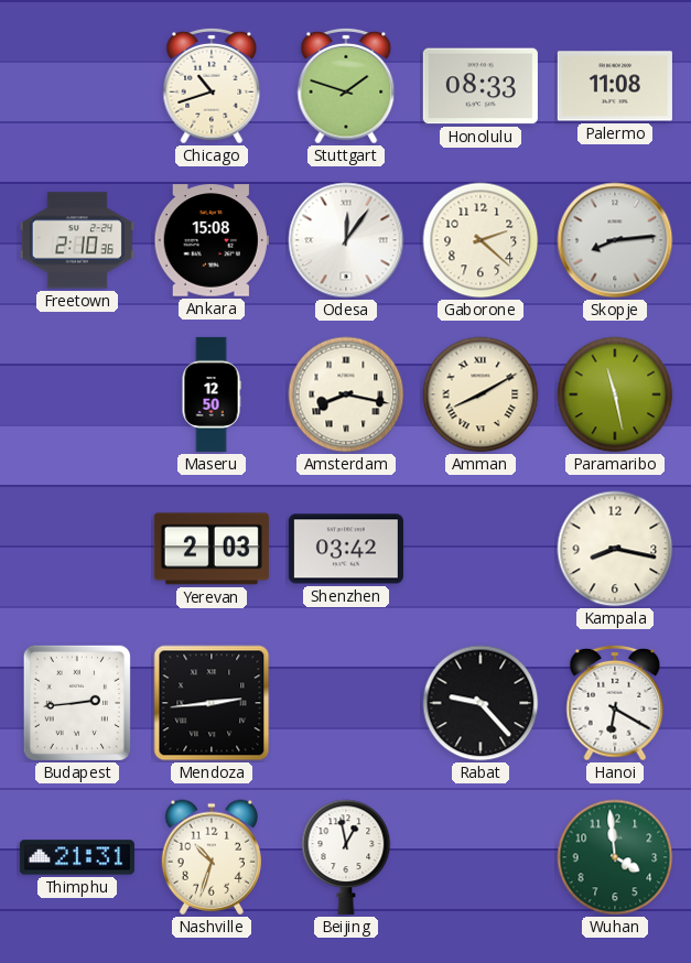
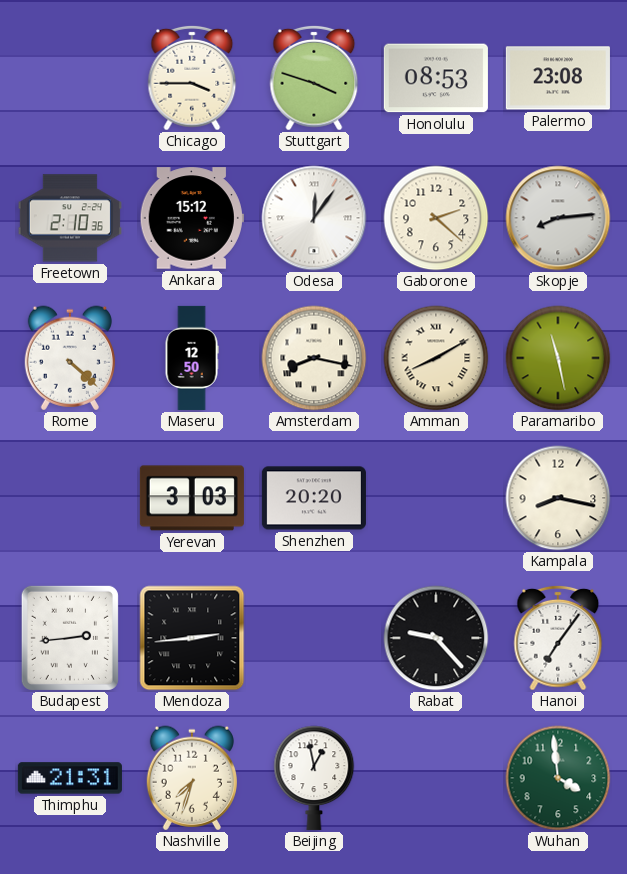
Chicago: 10:42 -> 3:45 (192, 78)
Stuttgart: 1:48 -> 3:48 (314, 78)
Honolulu: 08:33 -> 08:53 (436, 78)
Palermo: 11:08 -> 23:08 (558, 78)
Ankara: 15:08 -> 15:12 (192, 218)
Rome: none -> 4:22 (70, 358)
Yerevan: 2:03 -> 3:03 (192, 498)
Shenzhen: 03:42 -> 20:20 (314, 498)
Hanoi: 6:20 -> 7:06 (558, 638)
Nashville: 10:33 -> 7:33 (192, 778)
